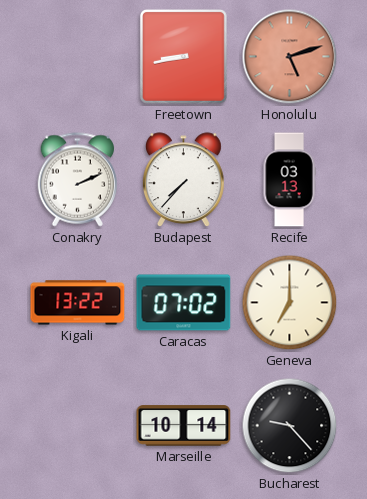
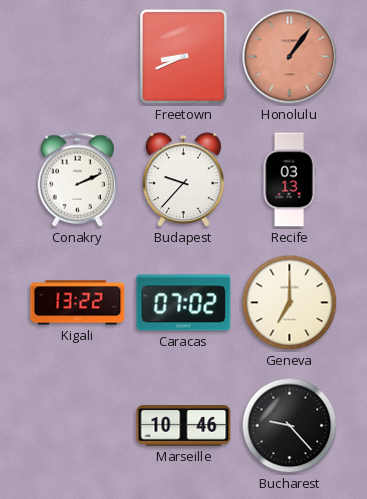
Freetown: 8:43 -> 8:41 (183, 56)
Honolulu: 5:12 -> 1:06 (290, 57)
Budapest: 7:37 -> 9:37 (183, 180)
Marseille: 10:14 -> 10:46 (184, 426)
